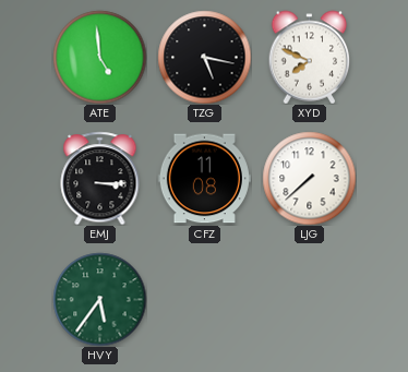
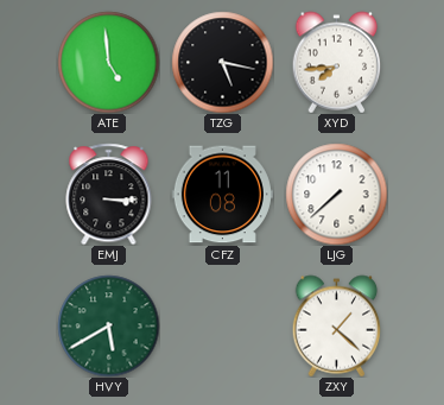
XYD: 7:49 -> 7:44 (337, 62)
HVY: 5:36 -> 5:40 (108, 325)
ZXY: none -> 1:22 (337, 325)
